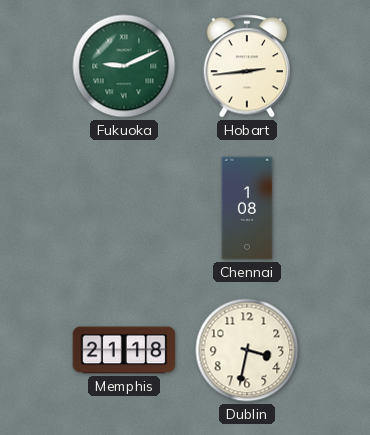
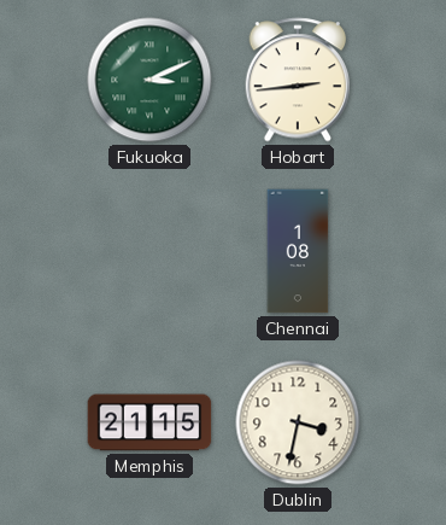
Fukuoka: 9:11 -> 3:11 (149, 80)
Memphis: 21:18 -> 21:15 (149, 422)
